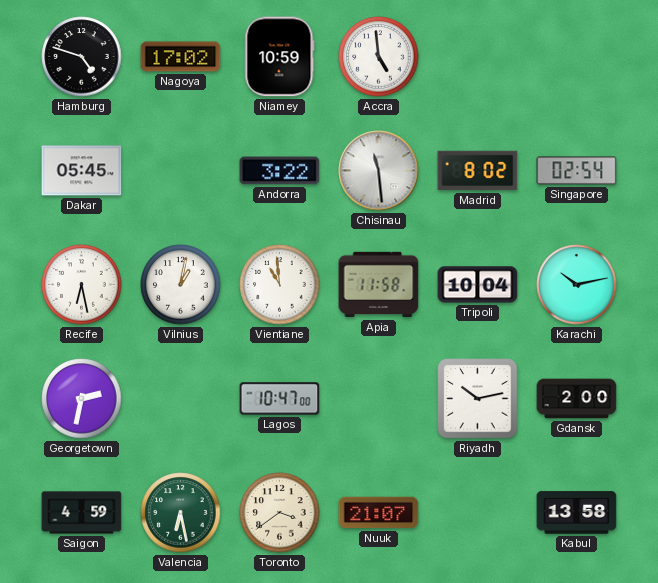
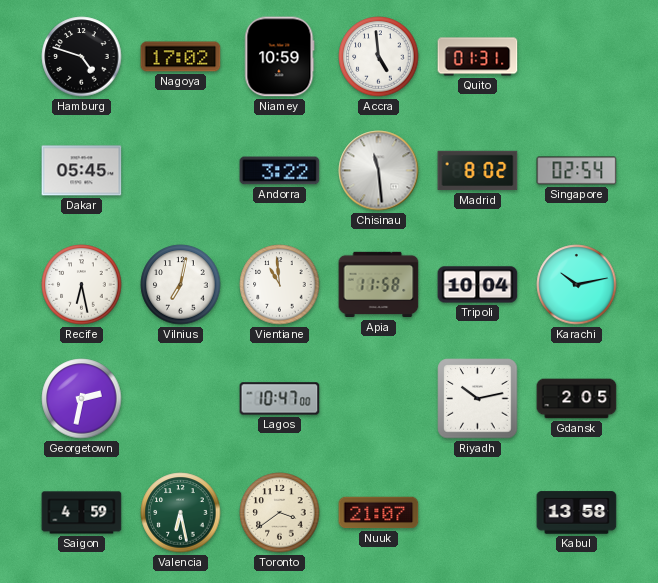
Quito: none -> 01:31 (478, 57)
Vilnius: 1:02 -> 7:02 (181, 285)
Gdansk: 2:00 -> 2:05 (577, 399)
